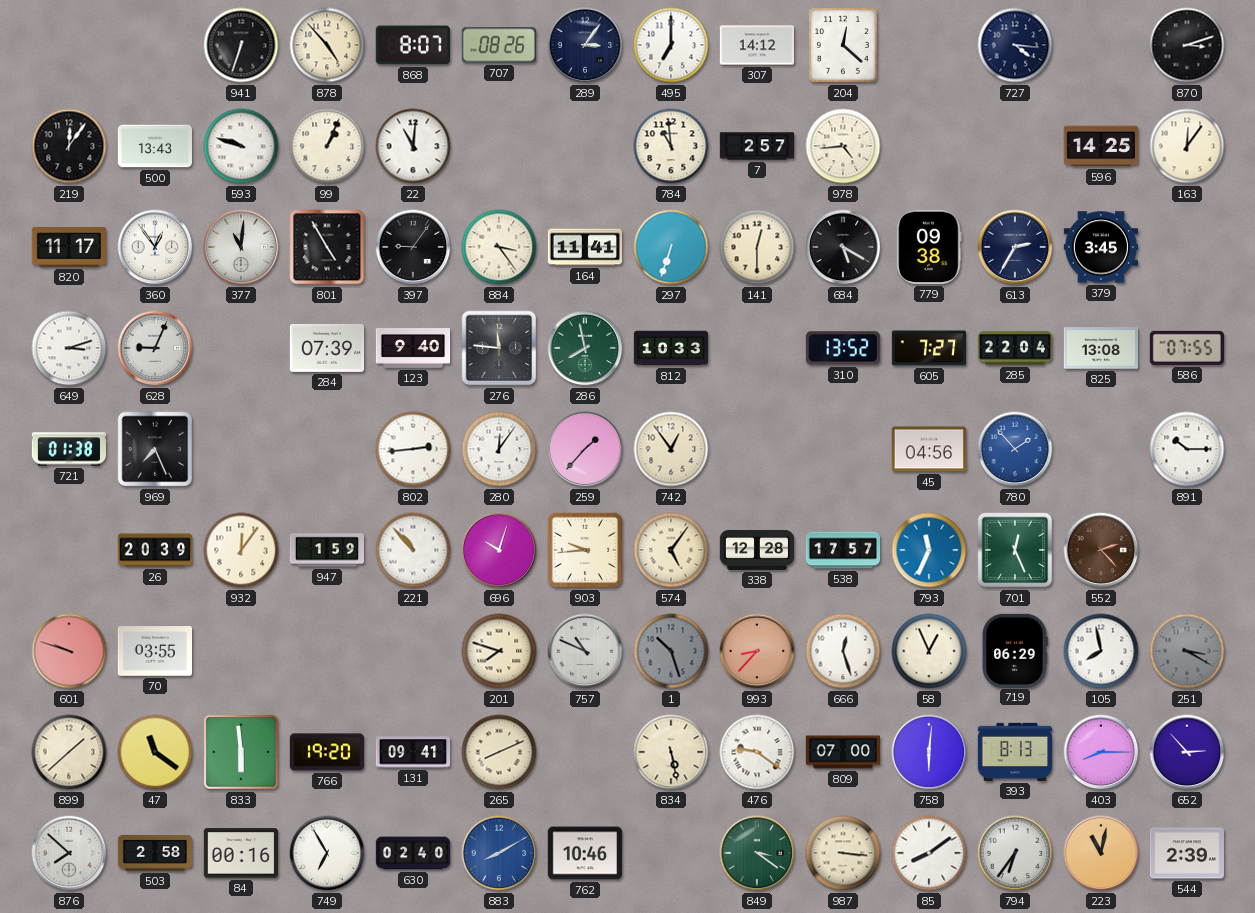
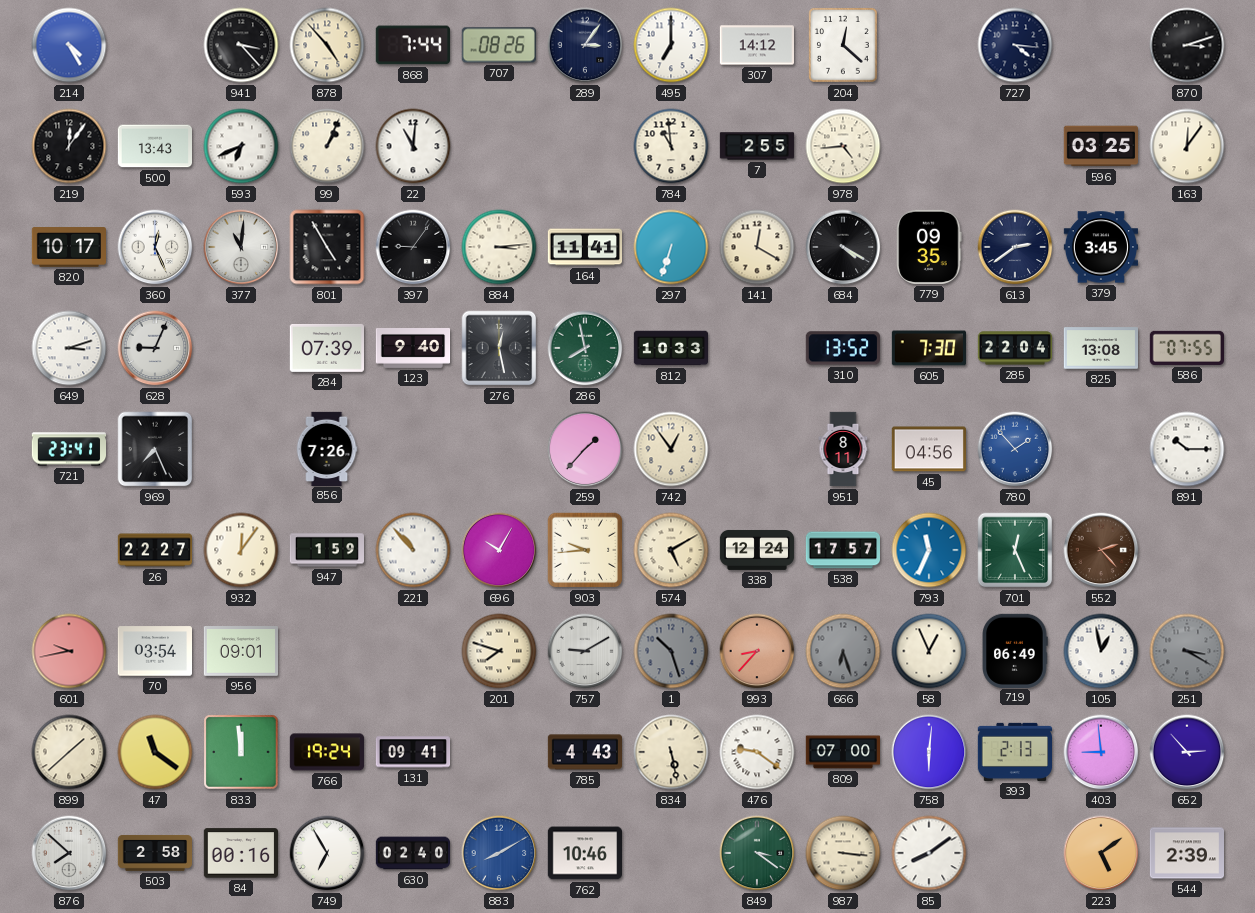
214: none -> 4:25 (69, 45)
941: 6:33 -> 3:23 (241, 45)
868: 8:07 -> 7:44 (413, 45)
593: 9:48 -> 6:41 (241, 146)
7: 2:57 -> 2:55 (757, 146)
596: 14:25 -> 03:25 (1100, 146)
820: 11:17 -> 10:17 (68, 247)
360: 12:54 -> 12:26 (155, 247)
884: 3:24 -> 3:14 (499, 247)
141: 12:30 -> 12:20 (757, 247)
684: 5:20 -> 4:20 (843, 247)
779: 09:38 -> 09:35 (929, 247)
613: 2:35 -> 2:39 (1015, 247)
276: 11:46 -> 12:28 (499, 348)
605: 7:27 -> 7:30 (928, 348)
721: 01:38 -> 23:41 (68, 449)
856: none -> 7:26 (327, 448)
802: 2:44 -> none (413, 449)
280: 12:06 -> none (499, 449)
951: none -> 8:11 (843, 449)
26: 20:39 -> 22:27 (155, 550)
696: 10:03 -> 10:05 (499, 550)
574: 5:06 -> 5:10 (671, 550)
338: 12:28 -> 12:24 (757, 550)
601: 9:48 -> 9:43 (69, 651)
70: 03:55 -> 03:54 (154, 651)
956: none -> 09:01 (240, 652)
757: 10:49 -> 9:10 (585, 651)
666: 12:27 -> 6:27 (843, 651)
666 dial: white -> grey (843, 651)
719: 06:29 -> 06:49 (1015, 650)
105: 7:58 -> 12:58 (1101, 651)
833: 5:59 -> 11:59 (241, 752)
766: 19:20 -> 19:24 (326, 752)
265: 8:11 -> none (499, 752)
785: none -> 4:43 (585, 752)
393: 8:13 -> 2:13 (1014, 752)
403: 8:15 -> 8:59 (1101, 752)
794: 6:36 -> none (1015, 853)
223: 11:02 -> 5:09 (1101, 853)
